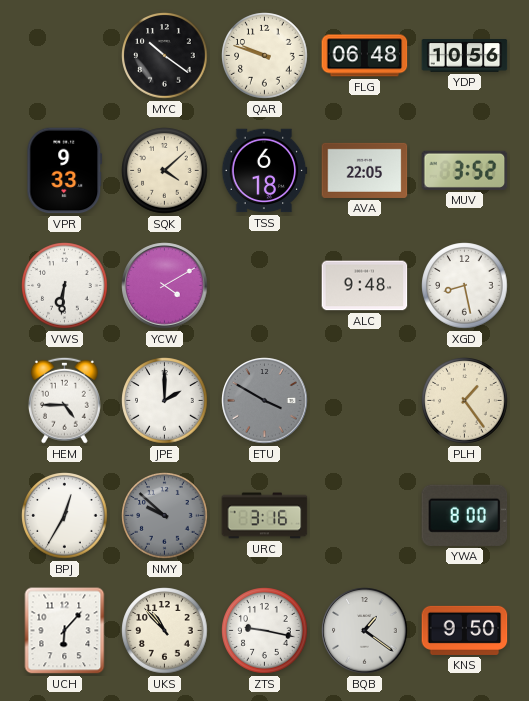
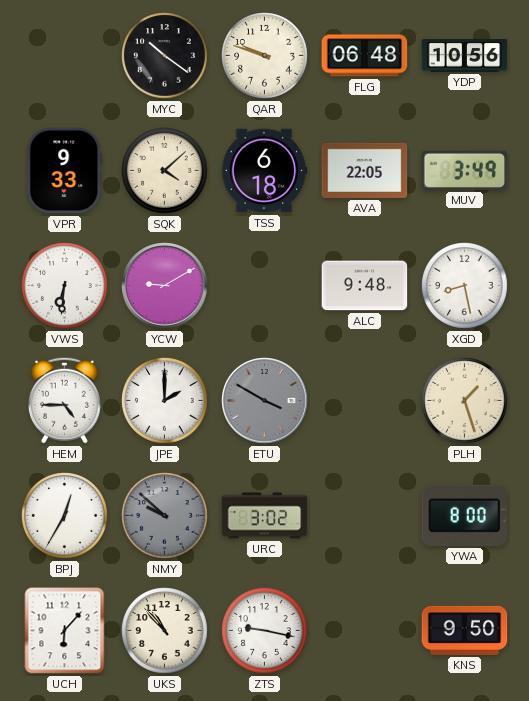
MUV: 3:52 -> 3:49 (465, 170)
YCW: 4:10 -> 9:10 (165, 286)
PLH: 1:24 -> 1:27 (465, 401)
URC: 3:16 -> 3:02 (265, 516)
BQB: 1:21 -> none (365, 631)
